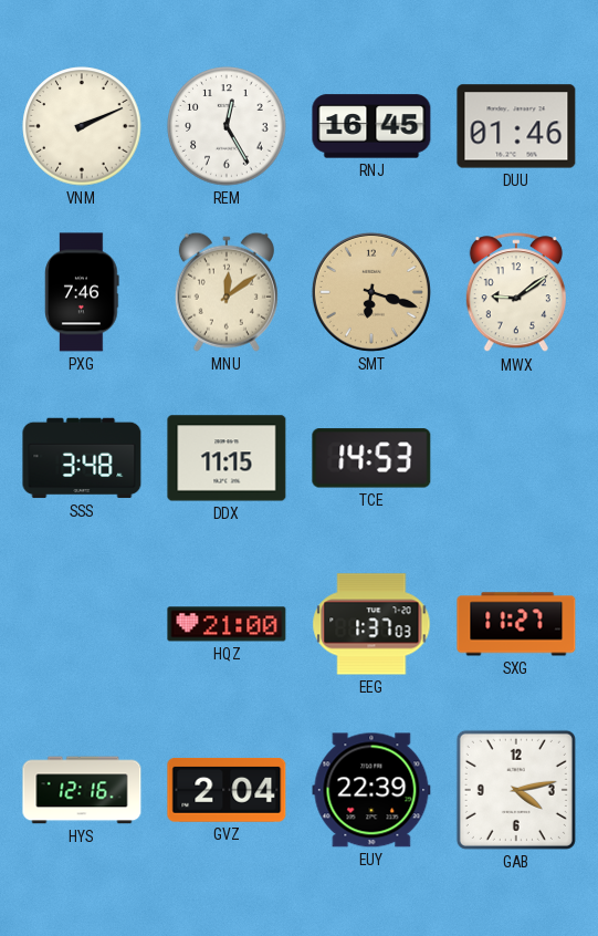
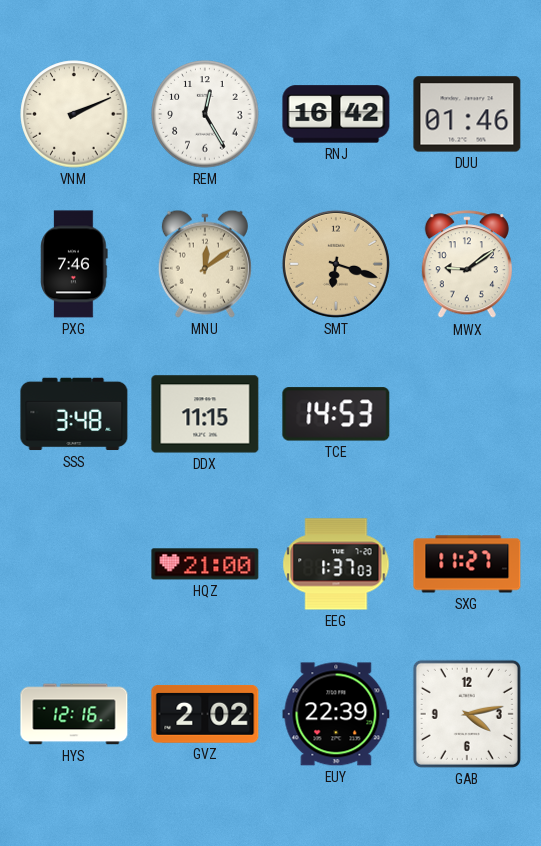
RNJ: 16:45 -> 16:42 (336, 114)
GVZ: 2:04 -> 2:02 (205, 714)
